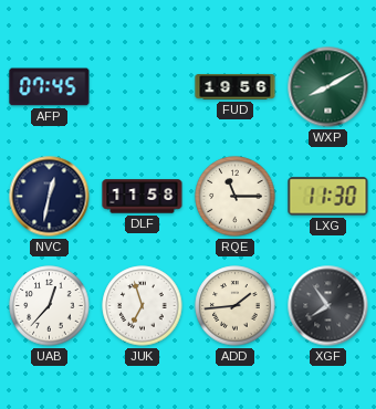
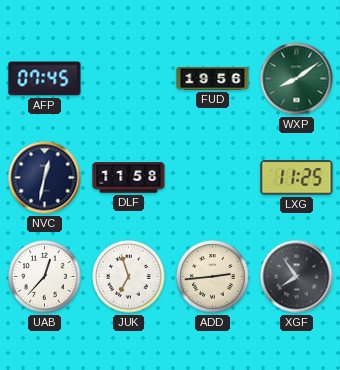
WXP: 8:10 -> 8:09 (297, 79)
RQE: 11:15 -> none (236, 197)
LXG: 11:30 -> 11:25 (297, 178)
ADD: 1:44 -> 2:44 (213, 277)
